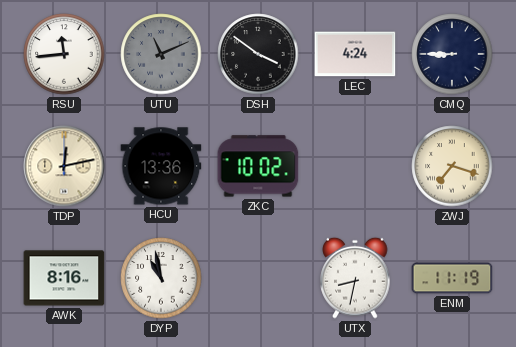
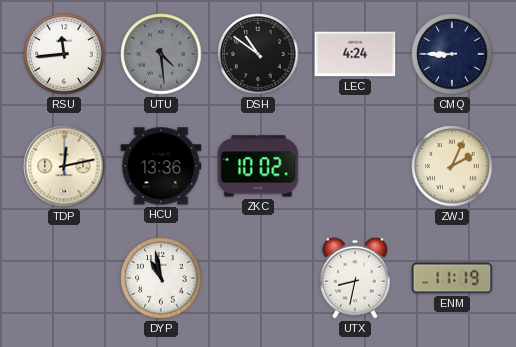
UTU: 11:11 -> 4:29 (161, 54)
DSH: 3:51 -> 10:51 (258, 54)
ZWJ: 7:18 -> 2:04 (452, 166)
AWK: 8:16 -> none (64, 278)
